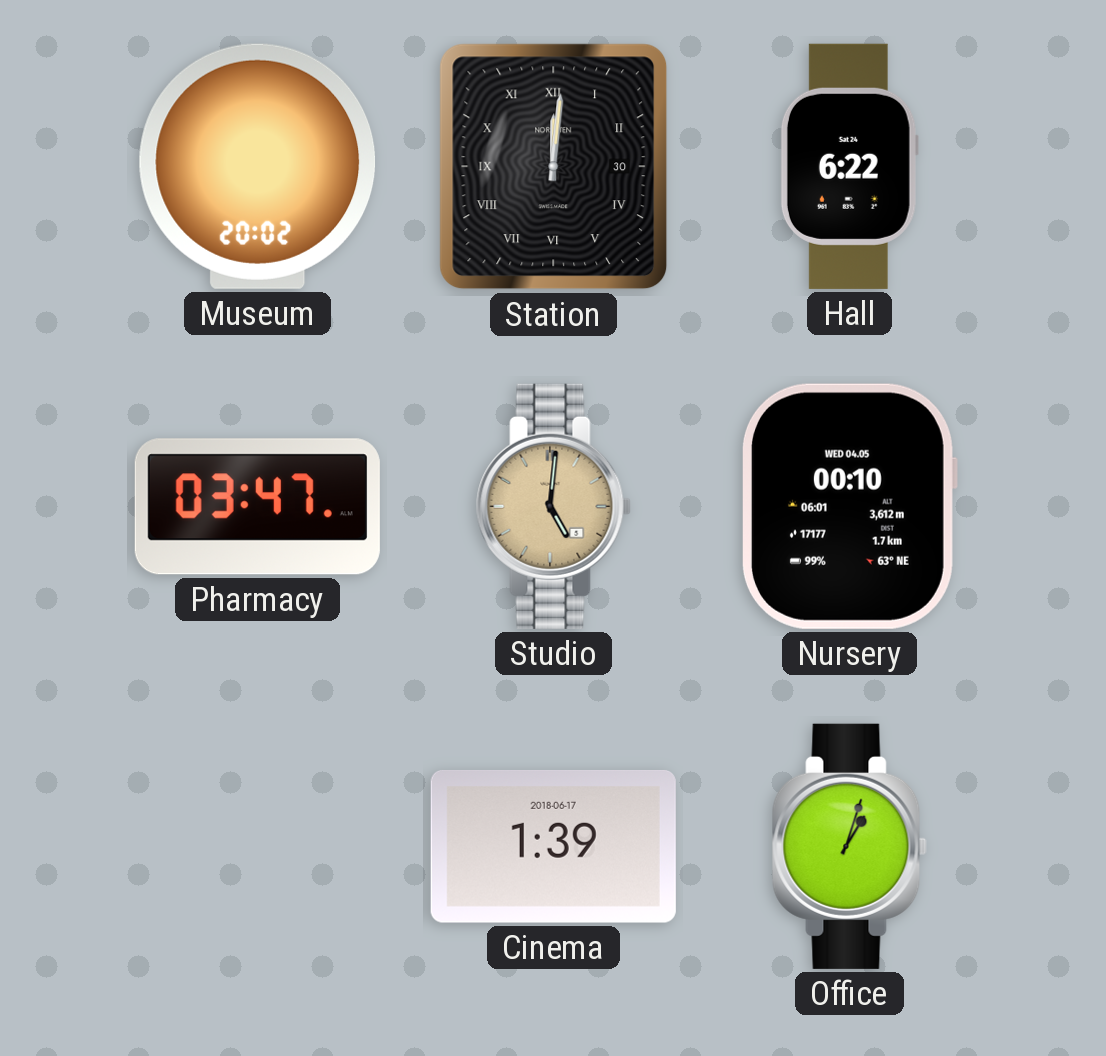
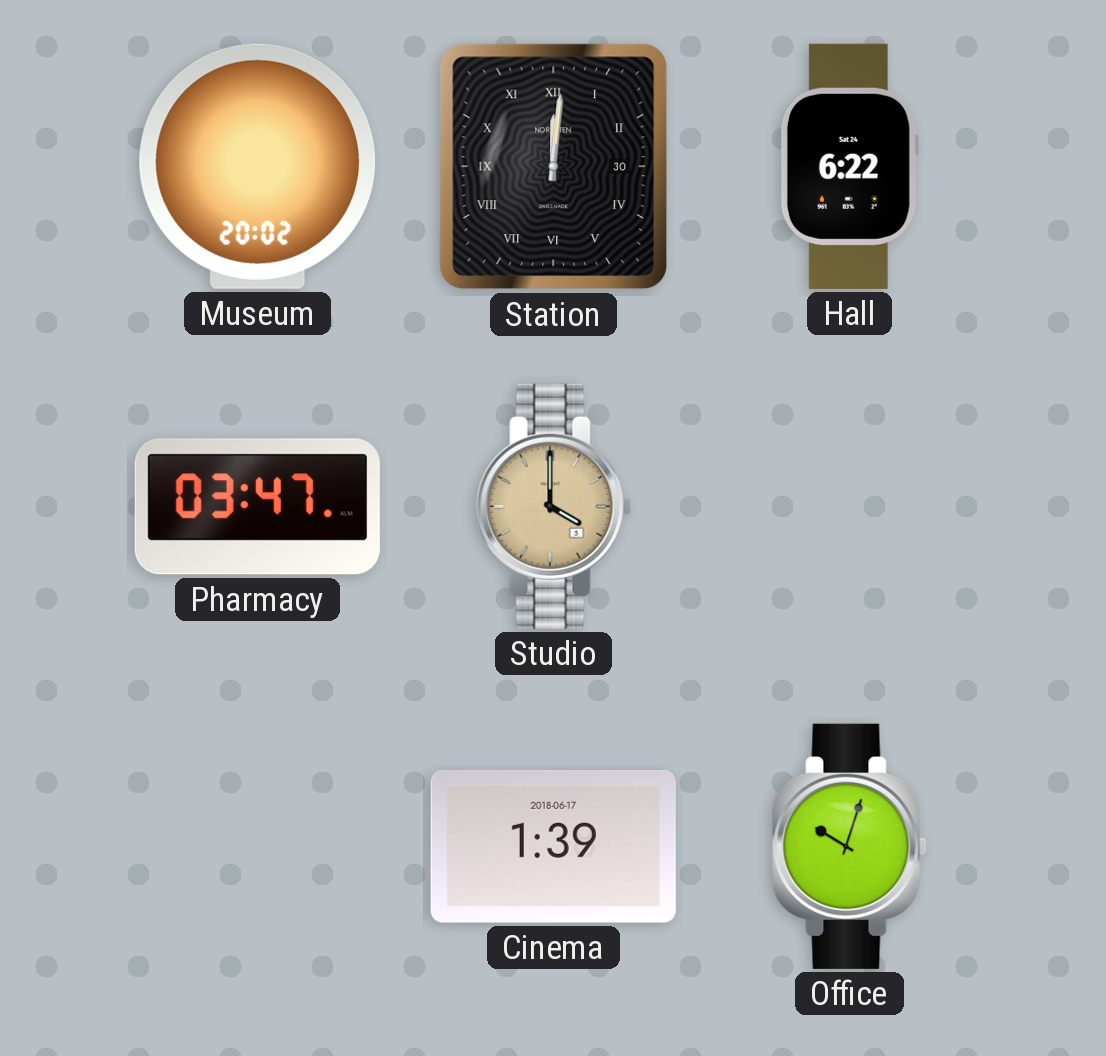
Studio: 5:01 -> 4:00 (553, 506)
Nursery: 00:10 -> none (850, 506)
Office: 1:03 -> 10:03 (849, 846)
